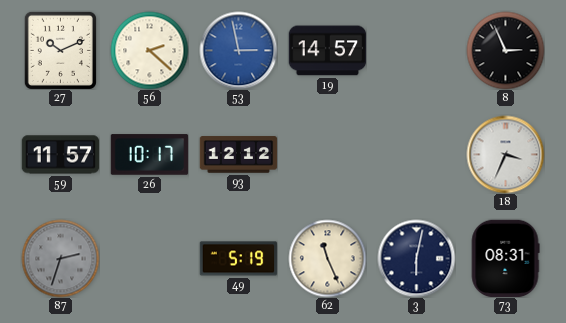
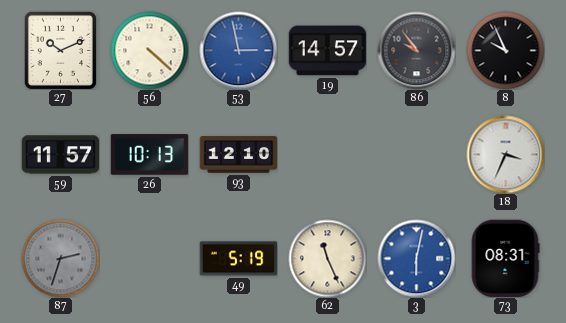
56: 2:22 -> 4:22 (149, 50)
86: none -> 9:54 (416, 50)
8: 2:56 -> 9:56 (505, 50)
26: 10:17 -> 10:13 (149, 155)
93: 12:12 -> 12:10 (238, 155)
3 dial: navy -> blue (416, 258)
